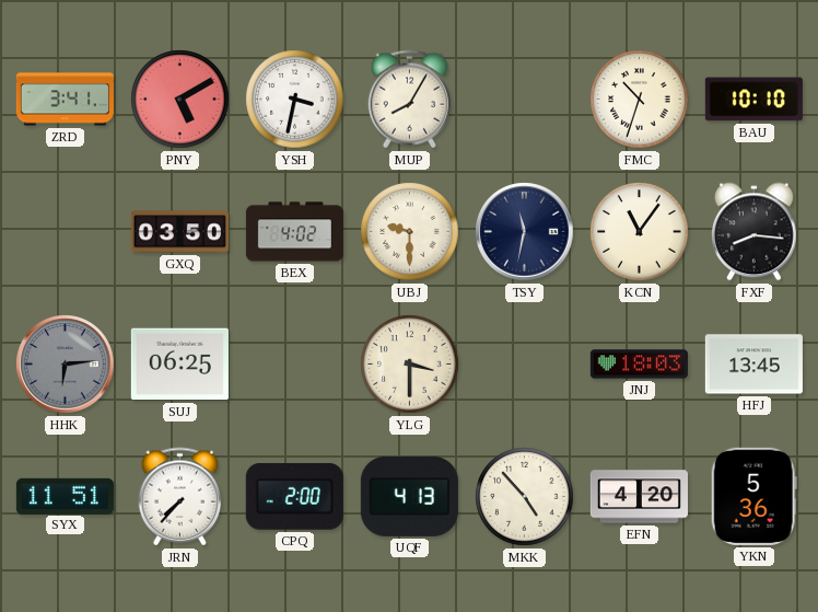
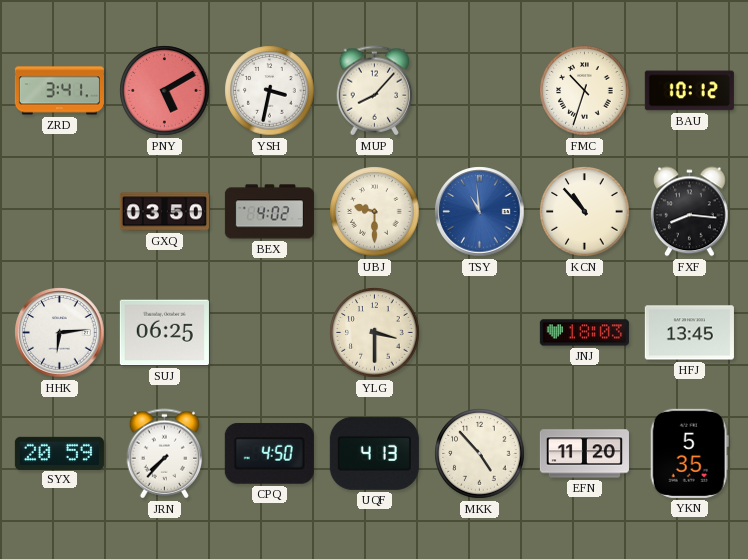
MUP: 8:05 -> 8:07 (375, 91)
BAU: 10:10 -> 10:12 (689, 91)
TSY: 11:32 -> 10:59 (480, 212)
TSY dial: navy -> blue (480, 212)
KCN: 11:06 -> 10:53 (585, 212)
HHK dial: grey -> white (60, 333)
SYX: 11:51 -> 20:59 (59, 453)
CPQ: 2:00 -> 4:50 (269, 453)
EFN: 4:20 -> 11:20 (584, 454)
YKN: 5:36 -> 5:35 (689, 453)
